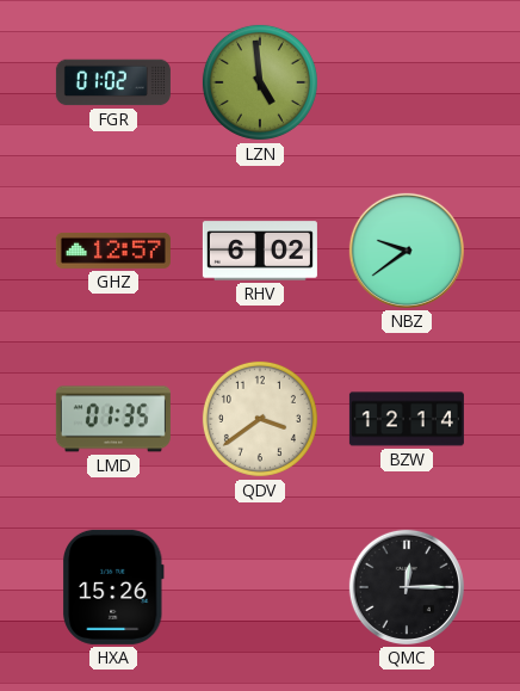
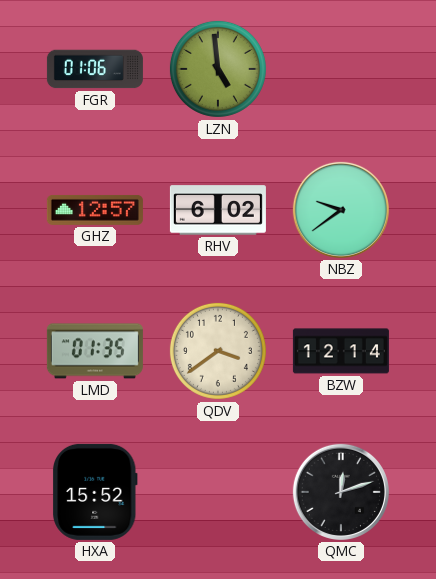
FGR: 01:02 -> 01:06 (95, 69)
HXA: 15:26 -> 15:52 (96, 492)
QMC: 12:15 -> 12:12 (341, 492)
